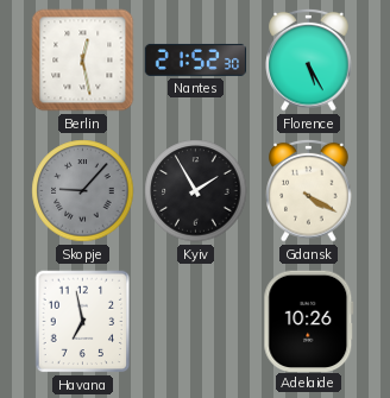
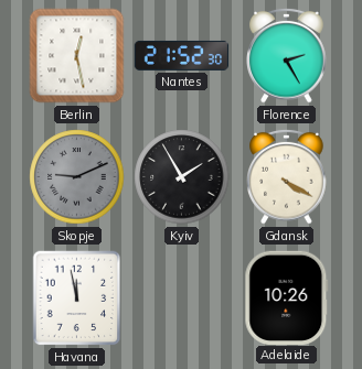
Florence: 5:25 -> 2:25 (287, 55)
Skopje: 9:07 -> 9:11 (77, 177)
Havana: 6:58 -> 11:58 (77, 299)
